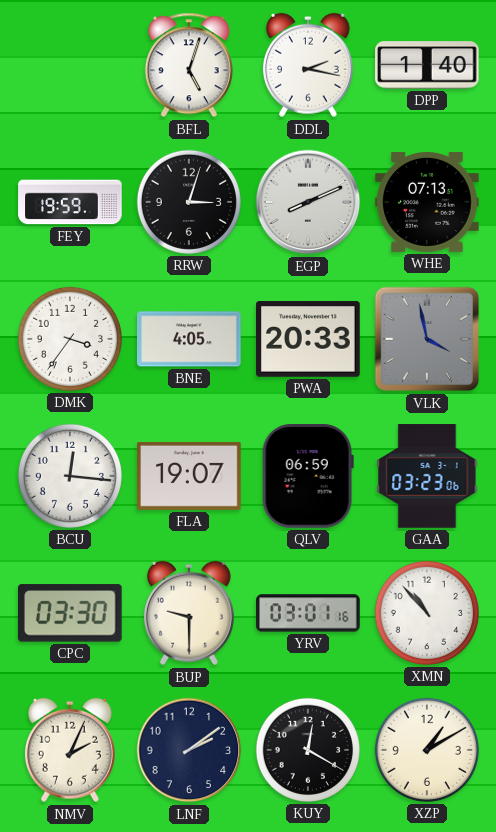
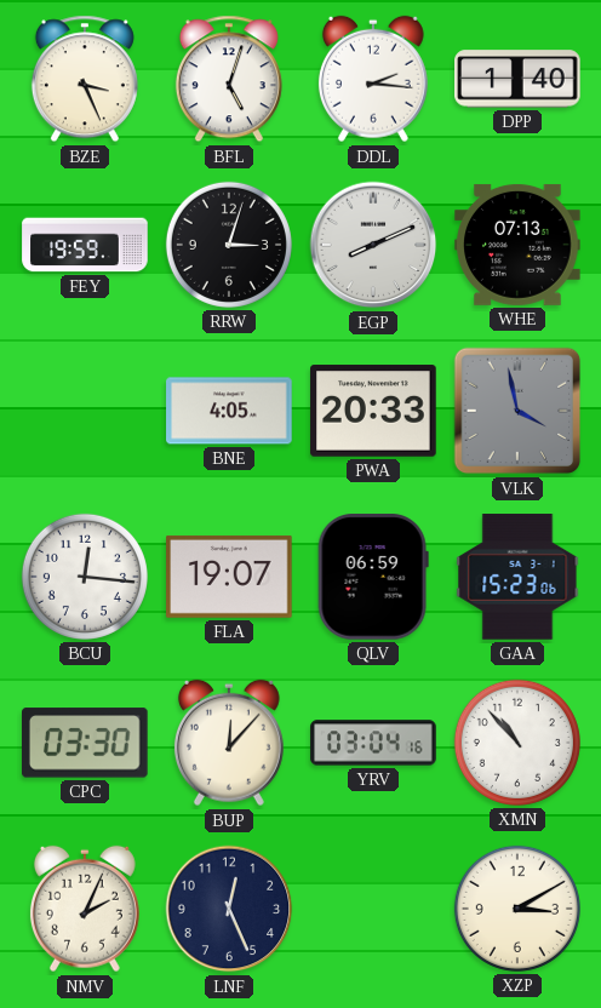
BZE: none -> 3:26 (85, 79)
DDL: 2:17 -> 2:16 (373, 79)
DMK: 3:36 -> none (70, 339)
GAA: 03:23 -> 15:23 (517, 577)
BUP: 9:30 -> 12:07 (229, 743)
YRV: 03:01 -> 03:04 (373, 743)
LNF: 2:09 -> 12:26 (229, 909)
KUY: 12:20 -> none (308, 750)
XZP: 1:10 -> 3:10 (517, 909)
